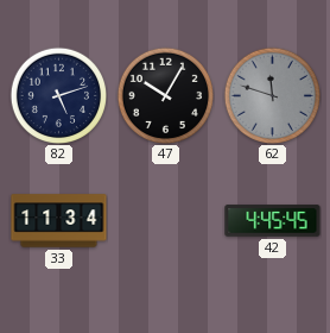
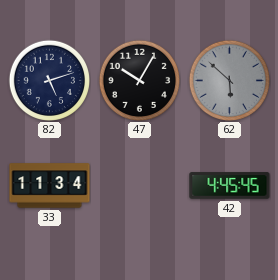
62: 11:48 -> 5:52 (229, 80)
